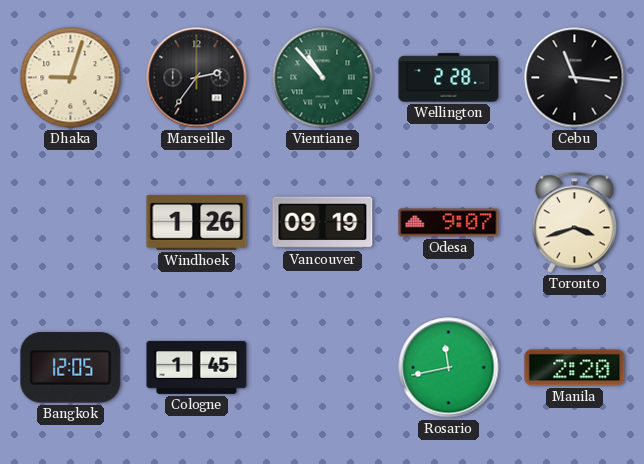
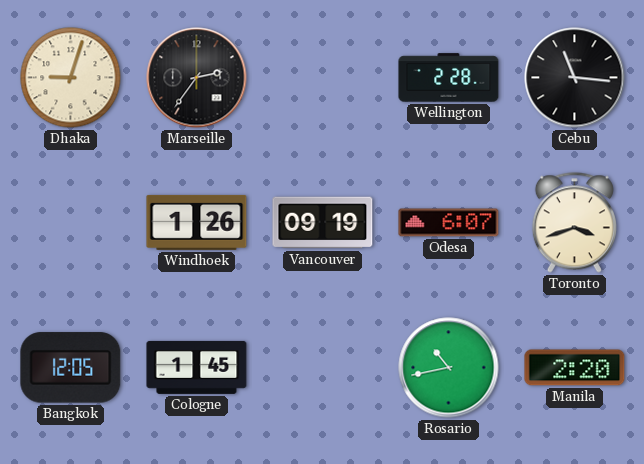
Vientiane: 10:53 -> none (323, 78)
Odesa: 9:07 -> 6:07 (449, 223)
Rosario: 11:43 -> 10:43 (449, 368)
